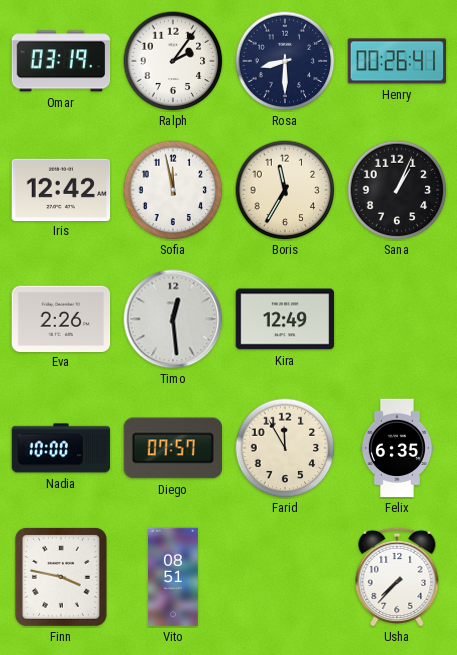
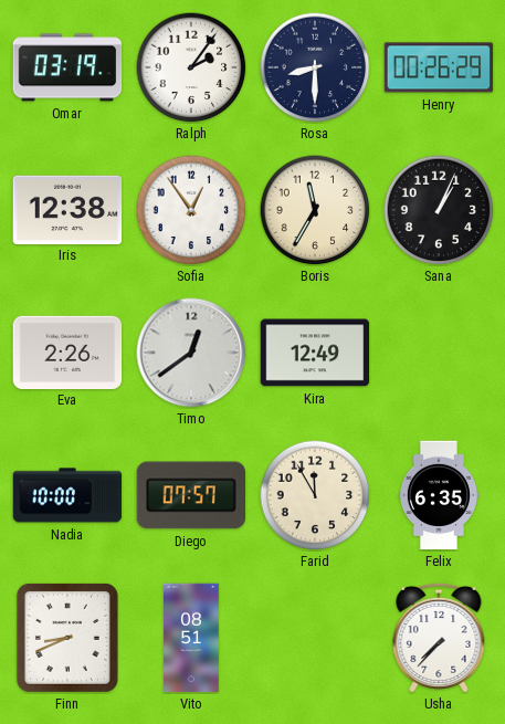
Henry: 00:26:41 -> 00:26:29 (439, 67)
Iris: 12:42 -> 12:38 (67, 209)
Sofia: 11:58 -> 12:54 (191, 210)
Timo: 12:29 -> 12:39 (191, 353)
Finn: 3:47 -> 8:41 (67, 638)
